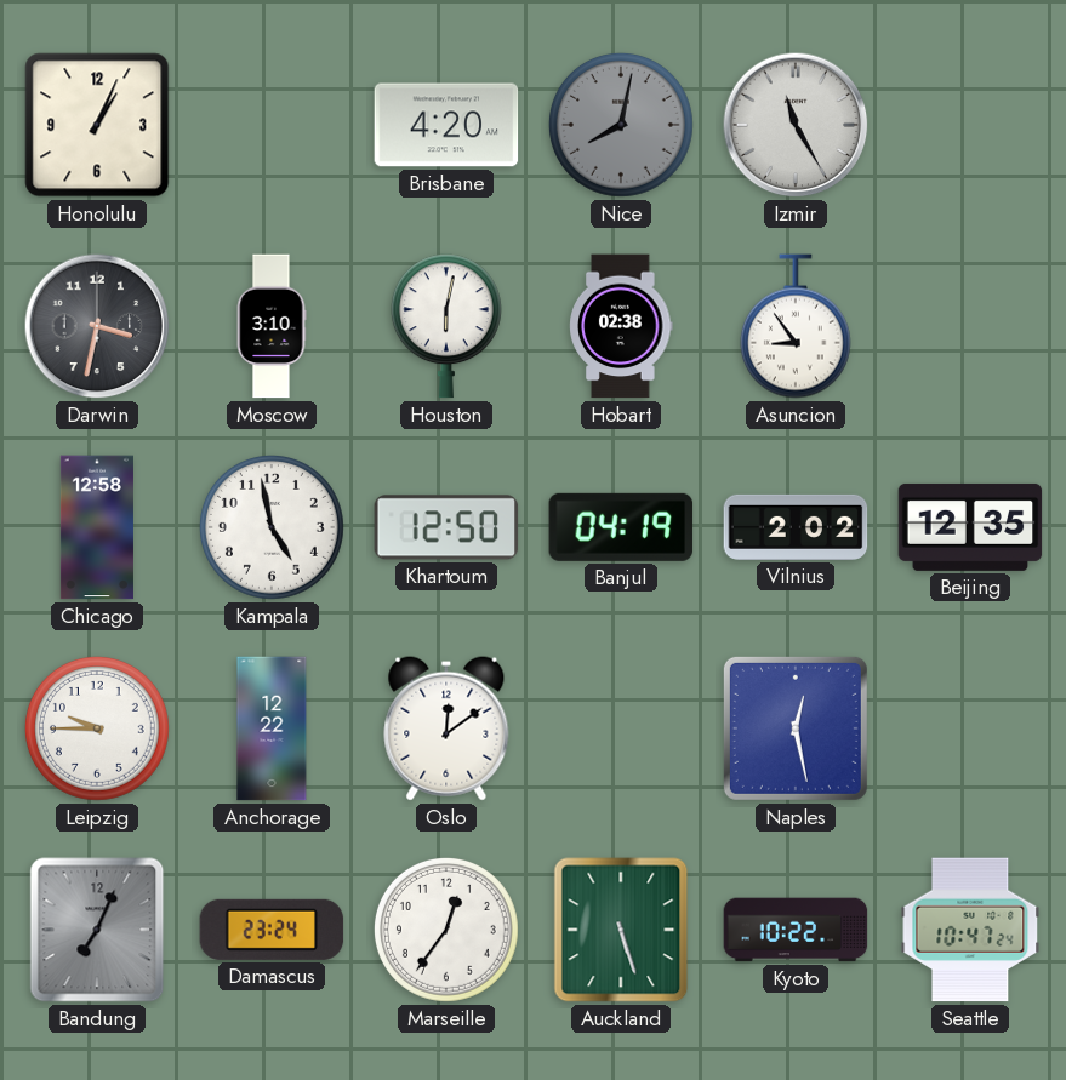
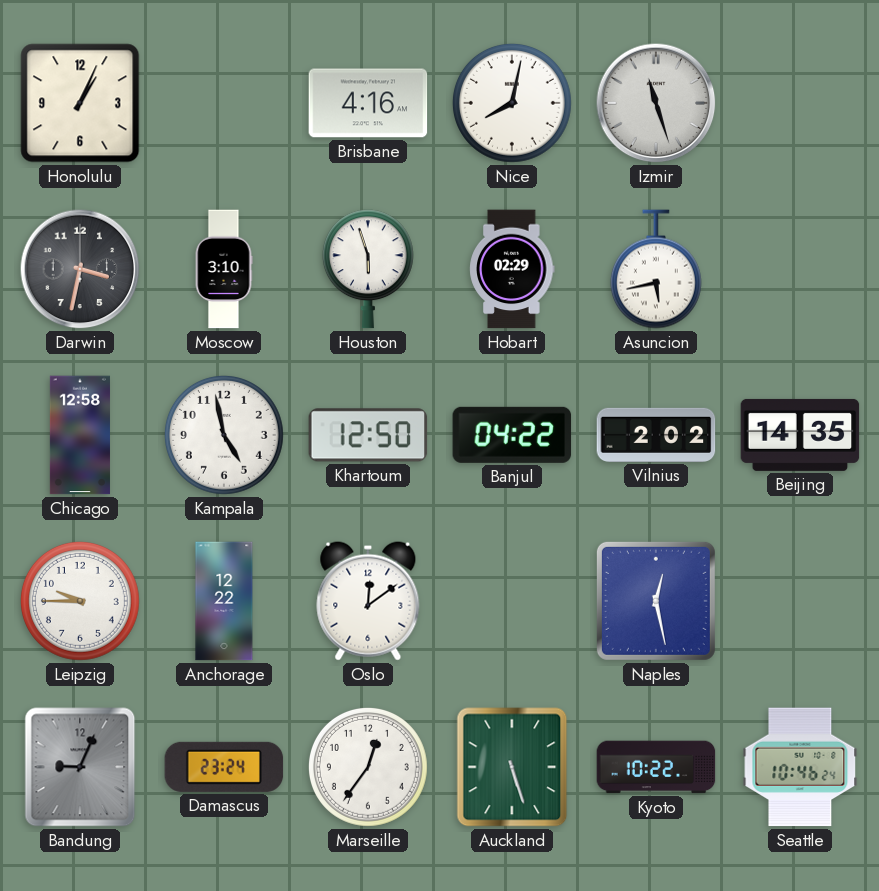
Brisbane: 4:20 -> 4:16 (368, 103)
Nice dial: grey -> white (512, 103)
Izmir: 11:25 -> 11:27 (656, 103)
Houston: 6:02 -> 5:57 (368, 269)
Hobart: 02:38 -> 02:29 (512, 269)
Asuncion: 8:54 -> 5:43 (656, 269)
Banjul: 04:19 -> 04:22 (512, 435)
Beijing: 12:35 -> 14:35 (800, 435)
Bandung: 7:04 -> 9:04 (80, 767)
Seattle: 10:47 -> 10:46 (800, 767)
